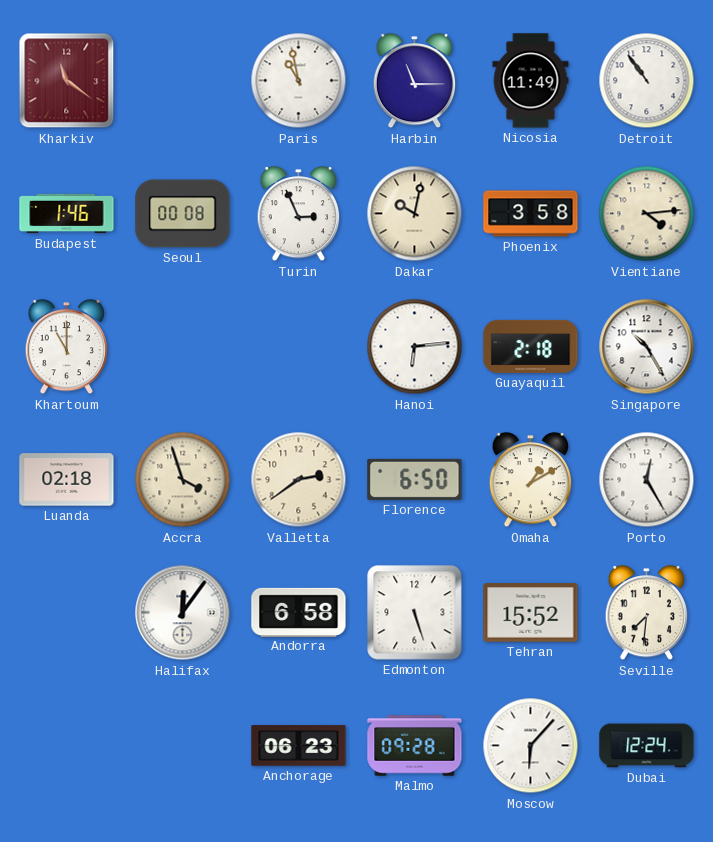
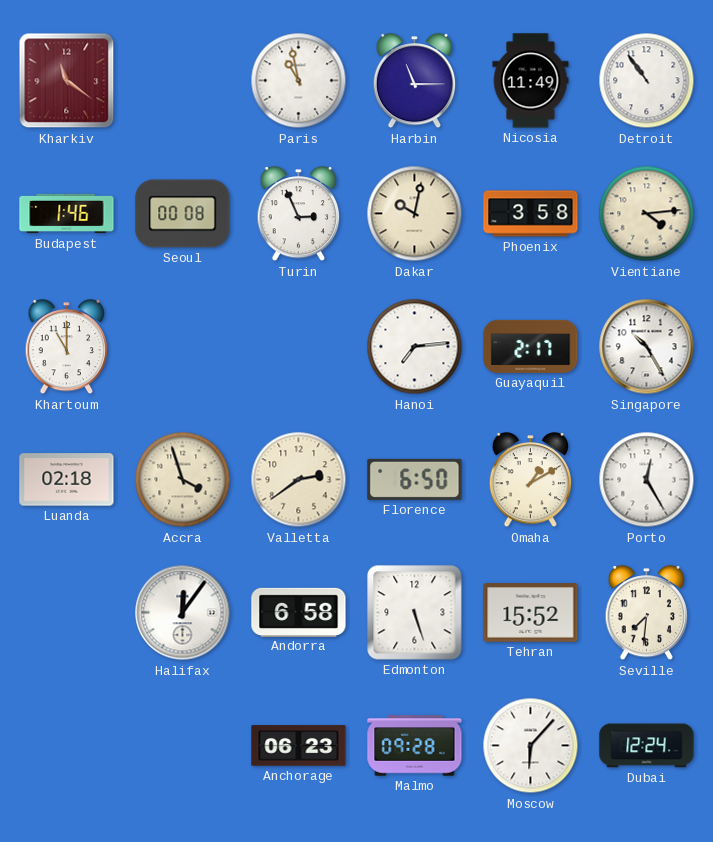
Hanoi: 6:14 -> 7:14 (415, 347)
Guayaquil: 2:18 -> 2:17 (531, 346)
